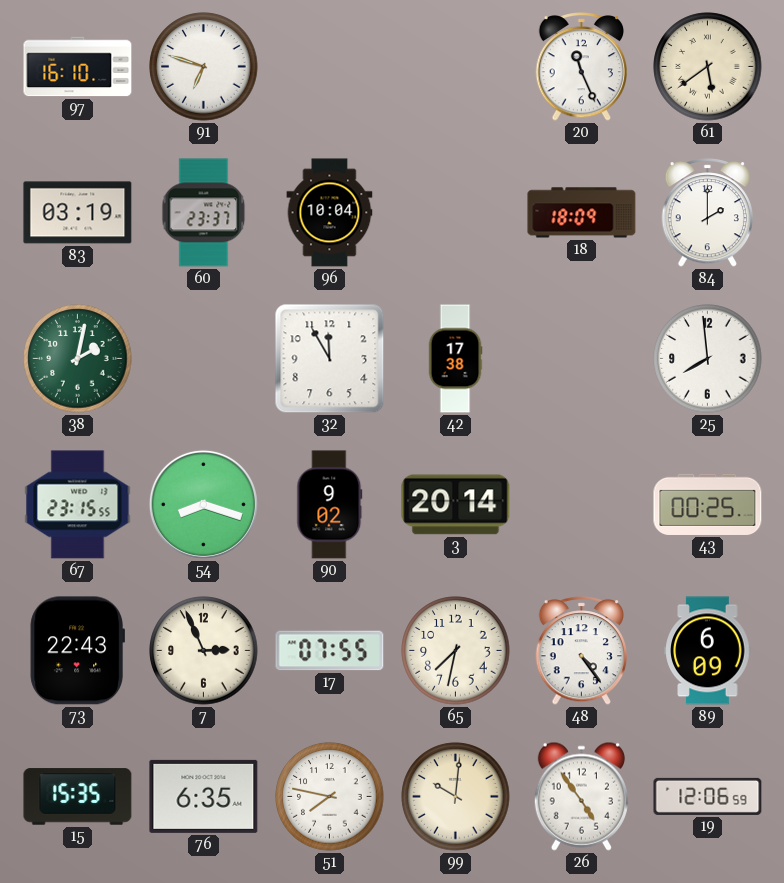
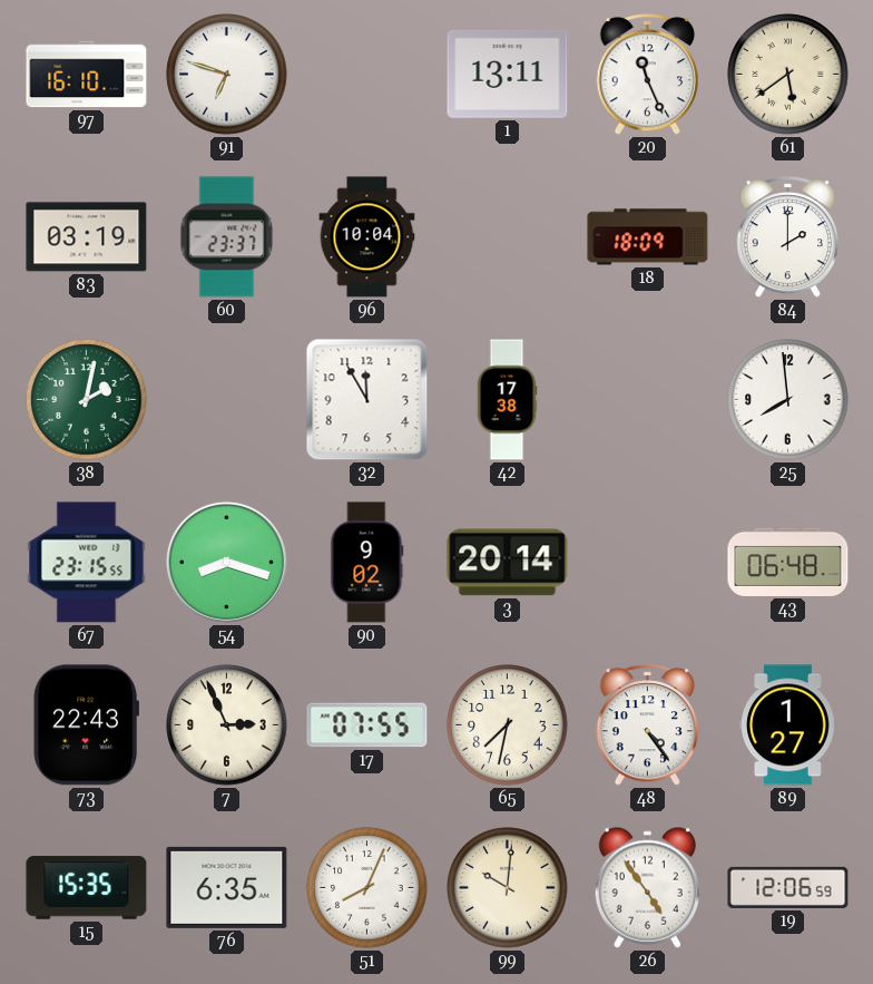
1: none -> 13:11 (508, 74)
43: 00:25 -> 06:48 (788, 562)
89: 6:09 -> 1:27 (788, 725)
51: 7:47 -> 8:04 (367, 888)
